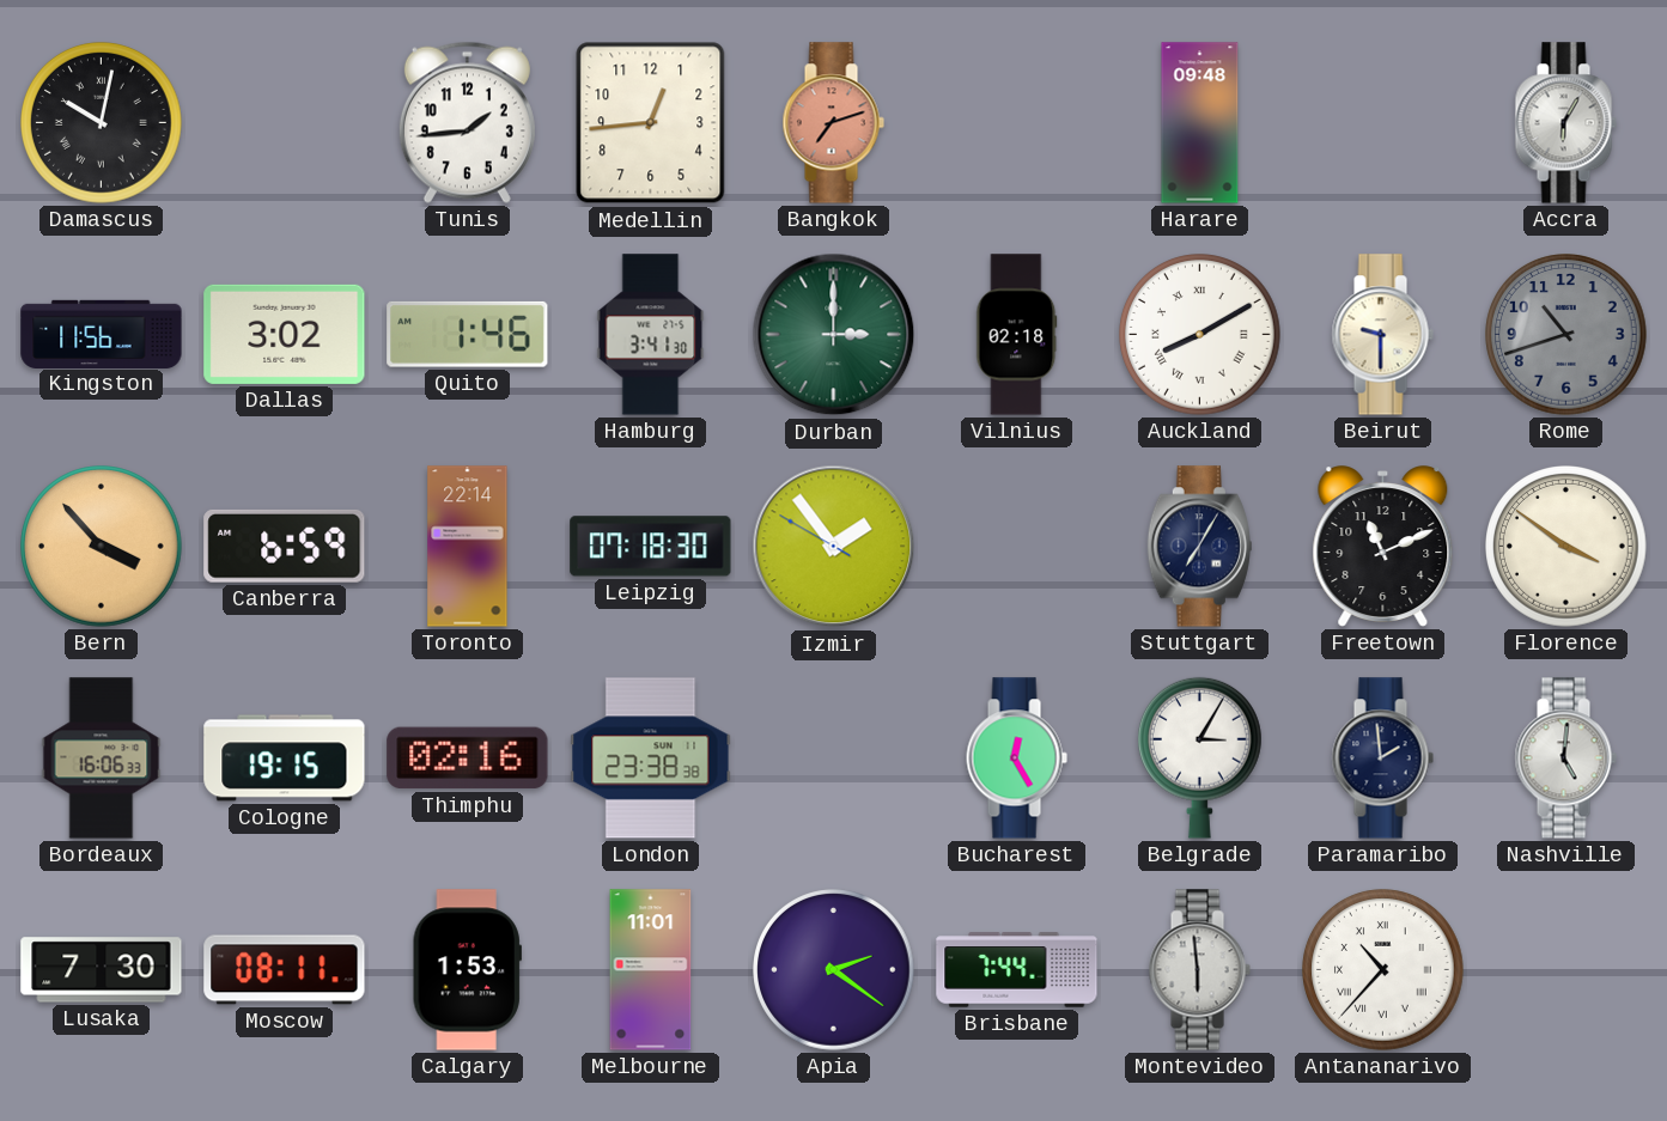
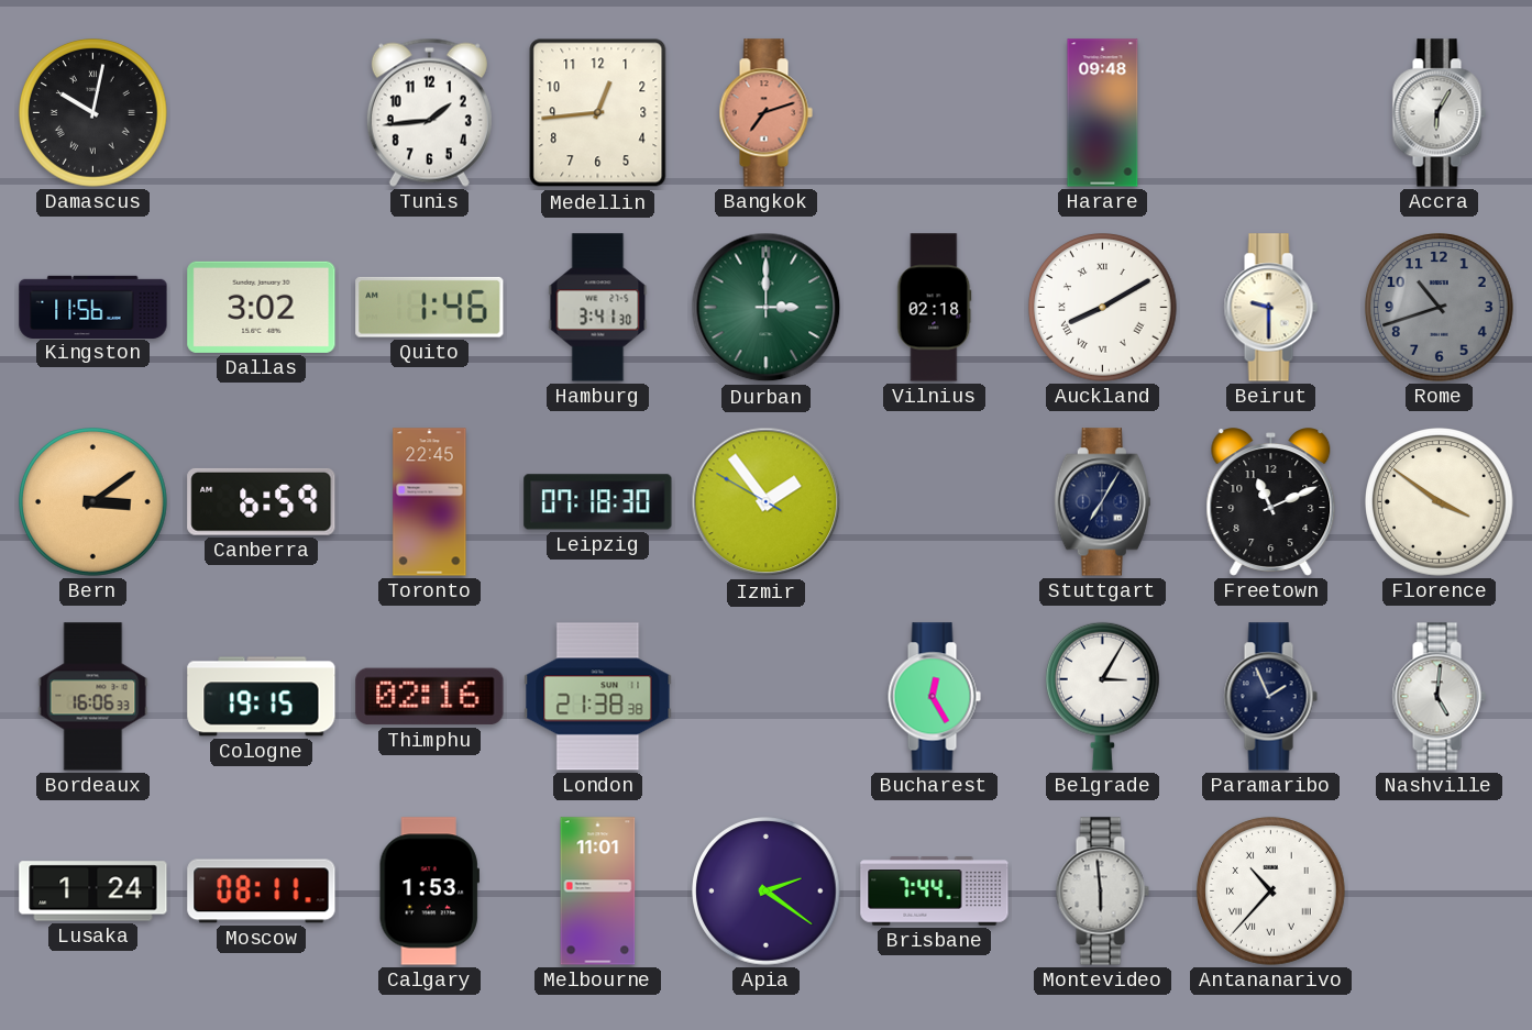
Bern: 3:53 -> 3:09 (93, 502)
Toronto: 22:14 -> 22:45 (430, 502)
London: 23:38 -> 21:38 (598, 697)
Paramaribo: 1:59 -> 1:56 (1270, 697)
Lusaka: 7:30 -> 1:24 (93, 891)
